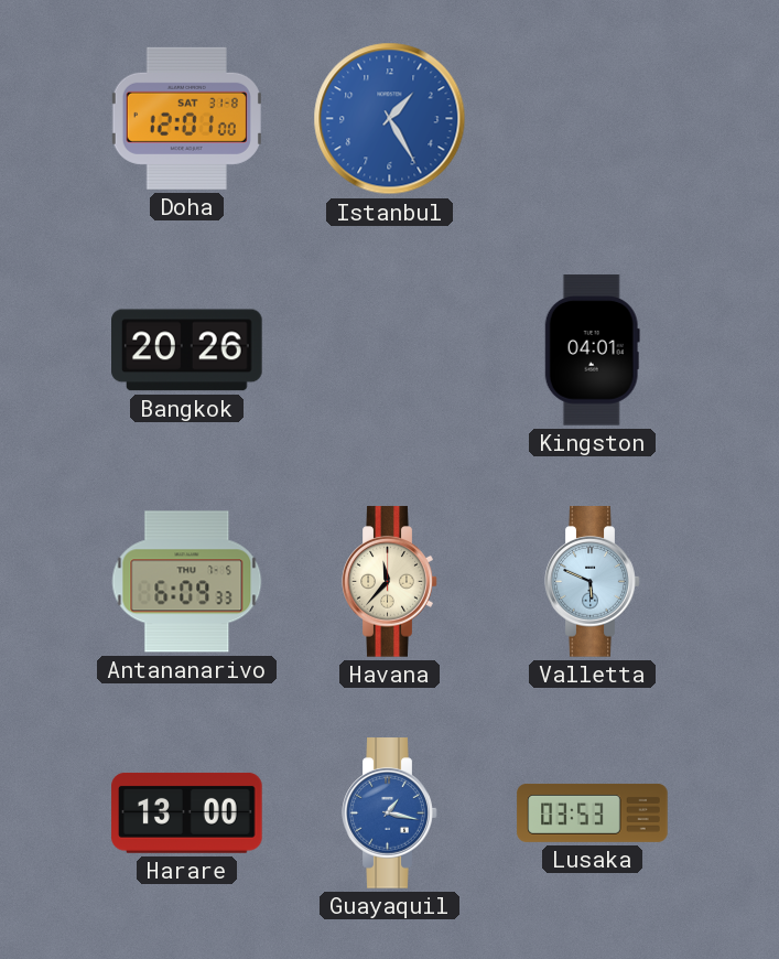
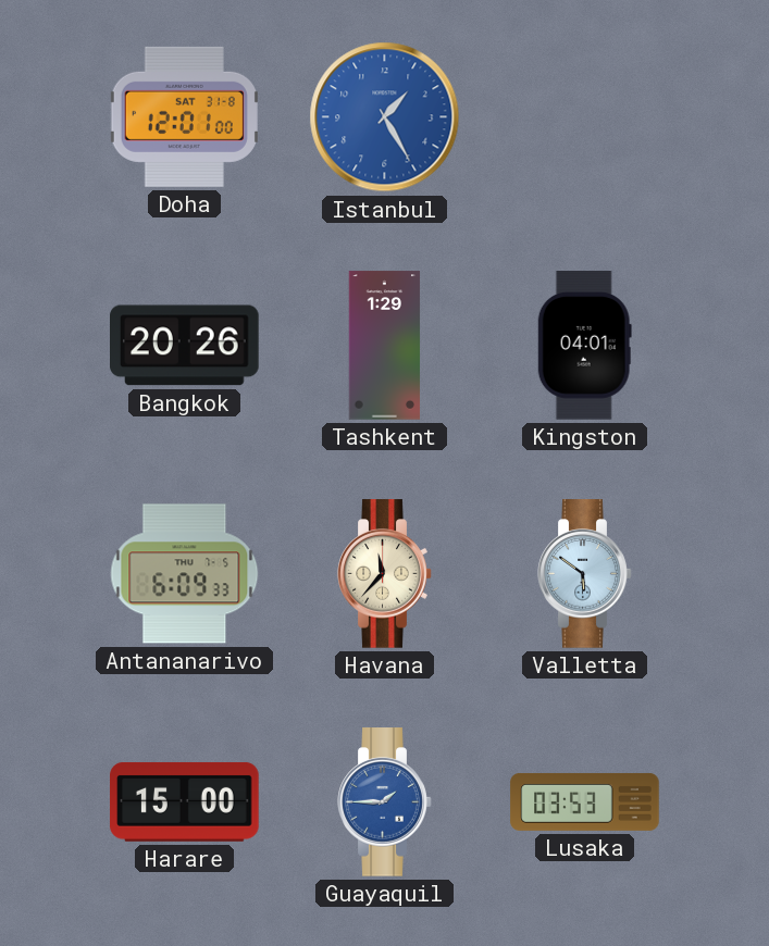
Tashkent: none -> 1:29 (385, 346)
Valletta: 5:49 -> 5:51 (585, 574)
Harare: 13:00 -> 15:00 (185, 801)
Guayaquil: 1:17 -> 1:45 (385, 802)
